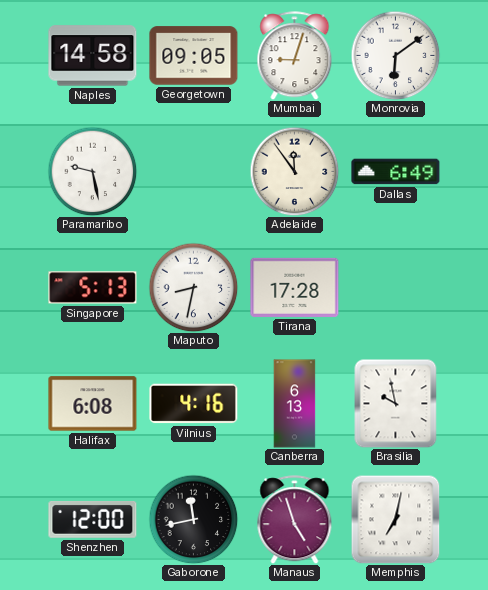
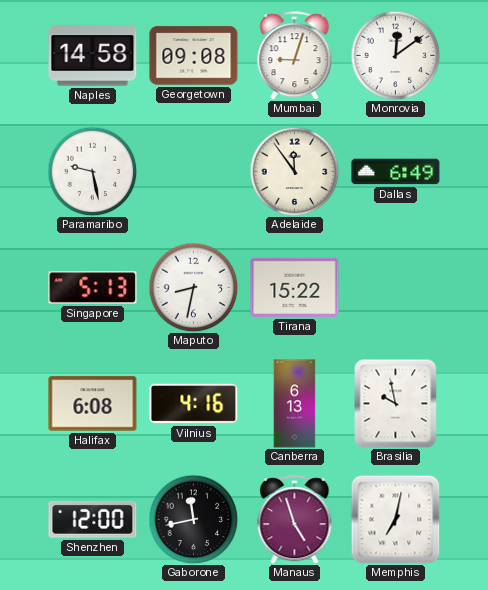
Georgetown: 09:05 -> 09:08 (194, 56)
Monrovia: 6:09 -> 12:09 (395, 55)
Tirana: 17:28 -> 15:22 (295, 287)
